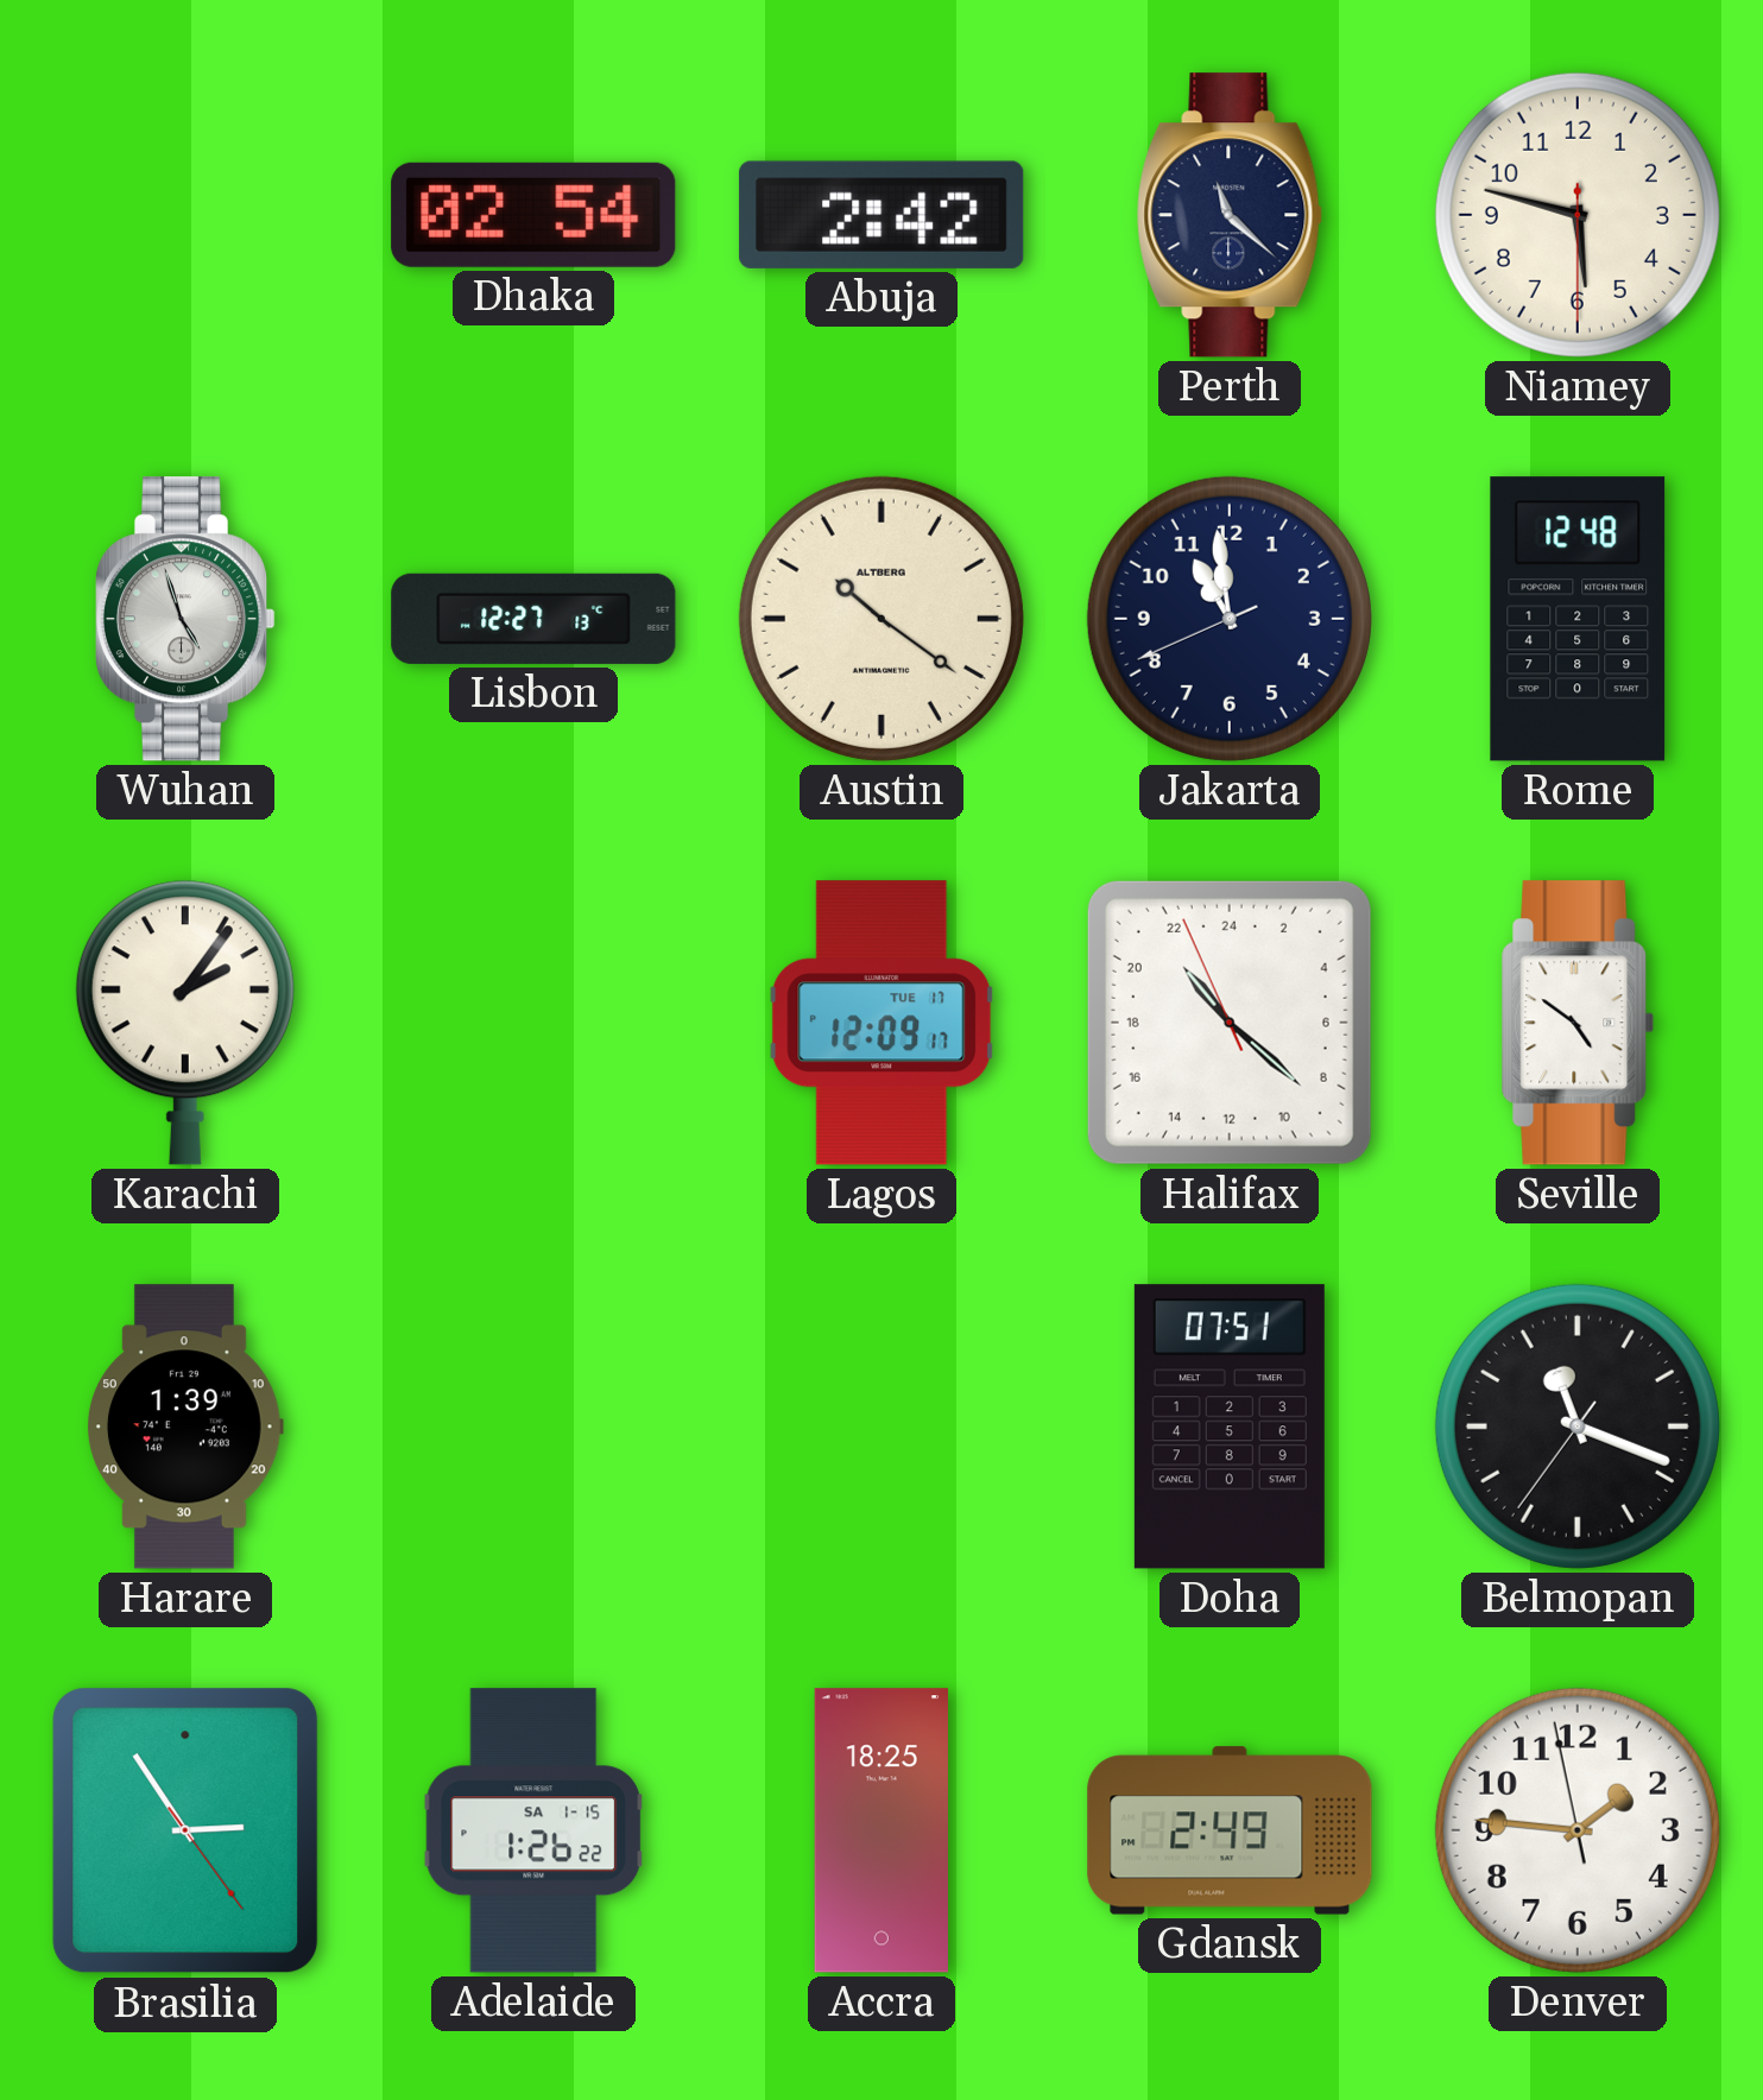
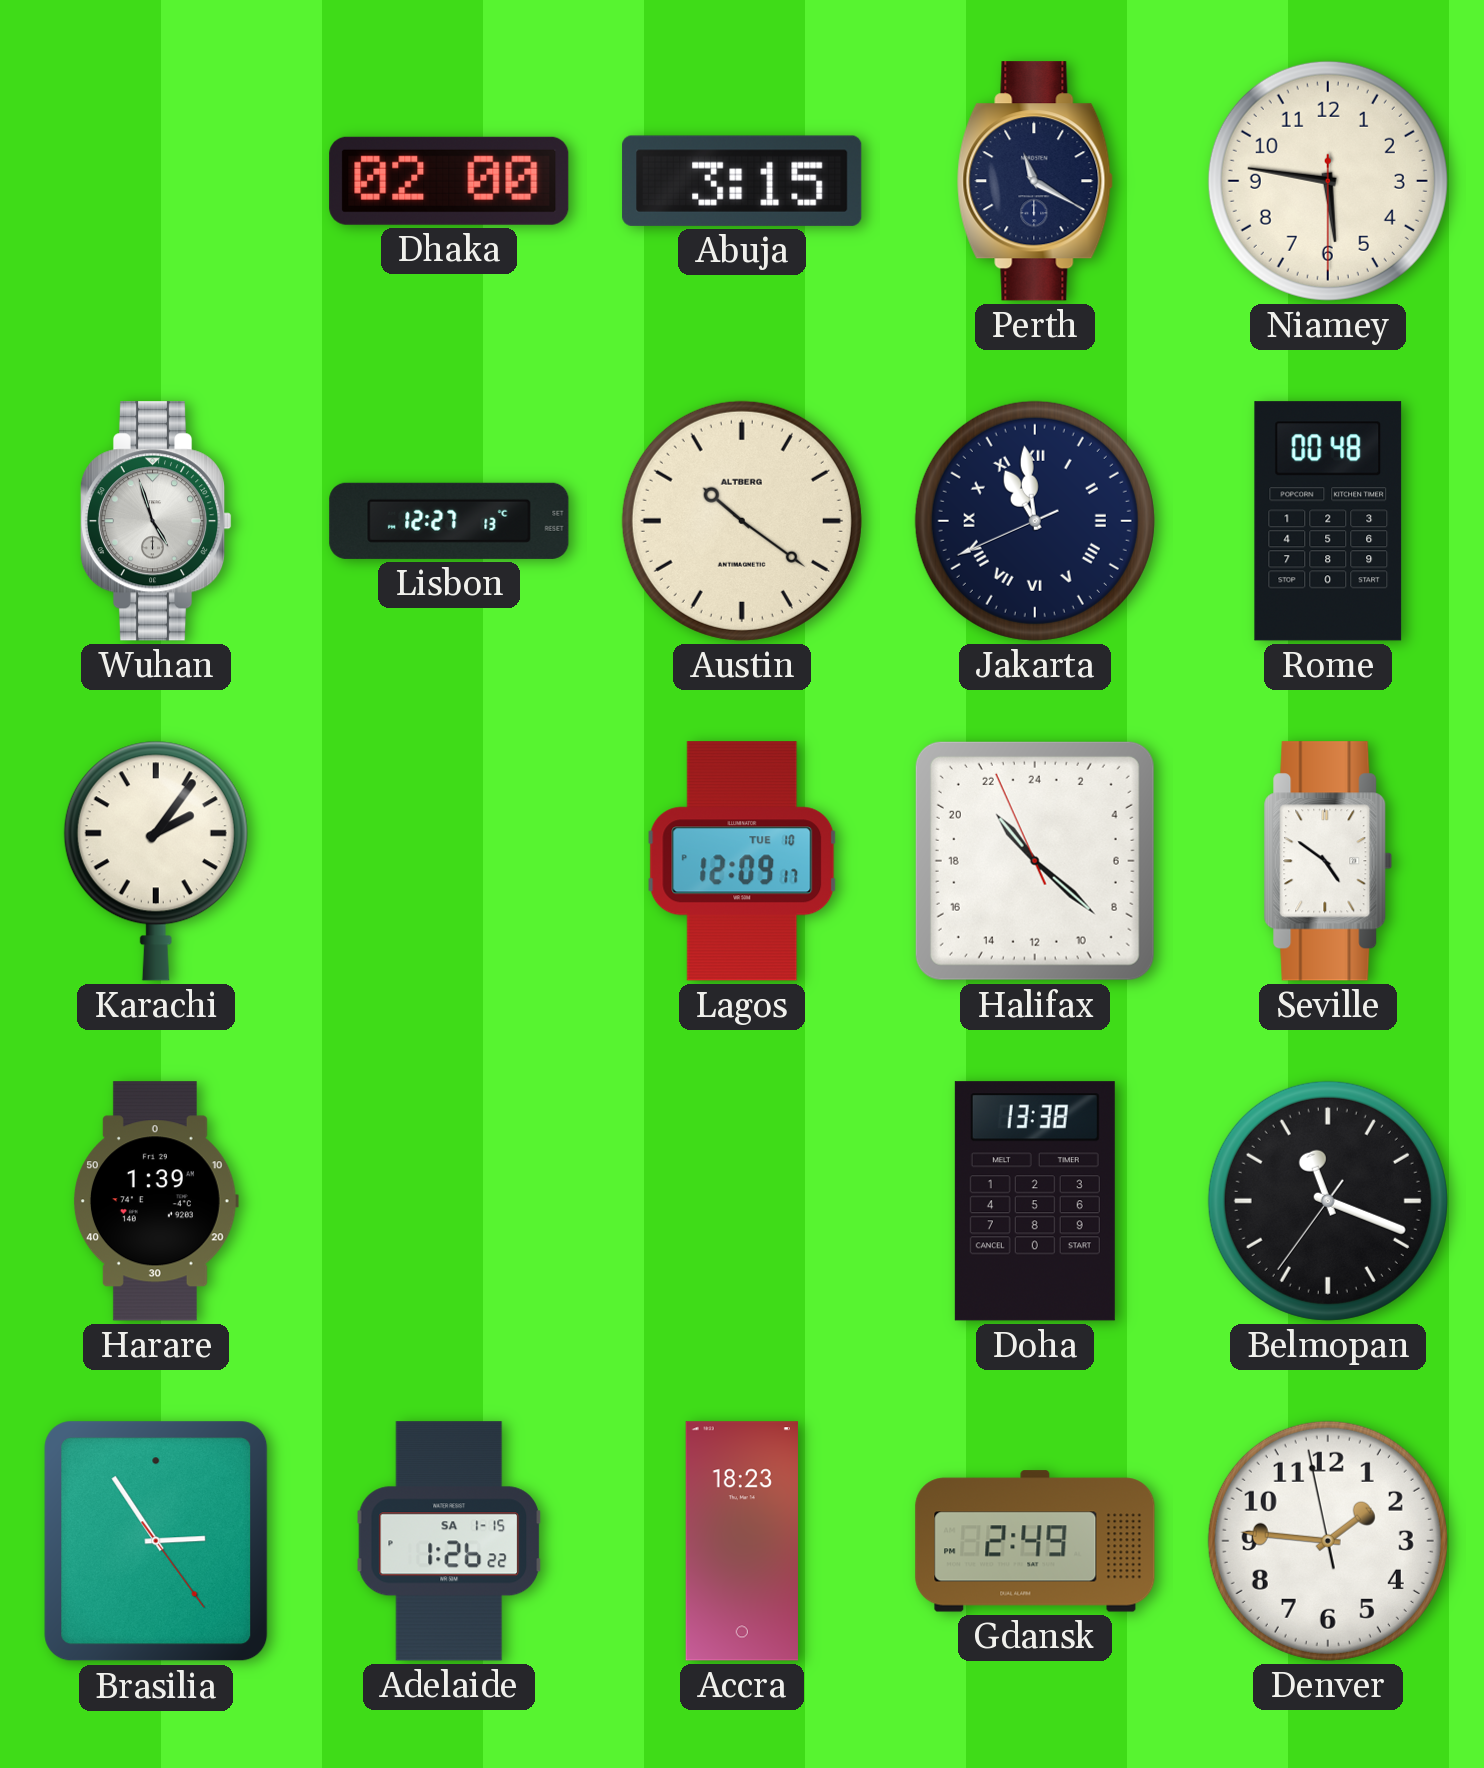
Dhaka: 02:54 -> 02:00 (449, 181)
Abuja: 2:42 -> 3:15 (742, 181)
Perth: 11:22 -> 11:20 (1035, 181)
Niamey: 5:47 -> 5:46 (1328, 181)
Jakarta numerals: Arabic -> Roman (1035, 521)
Rome: 12:48 -> 00:48 (1328, 521)
Lagos date: TUE 17 -> TUE 10 (742, 861)
Doha: 07:51 -> 13:38 (1035, 1201)
Accra: 18:25 -> 18:23 (742, 1541)
